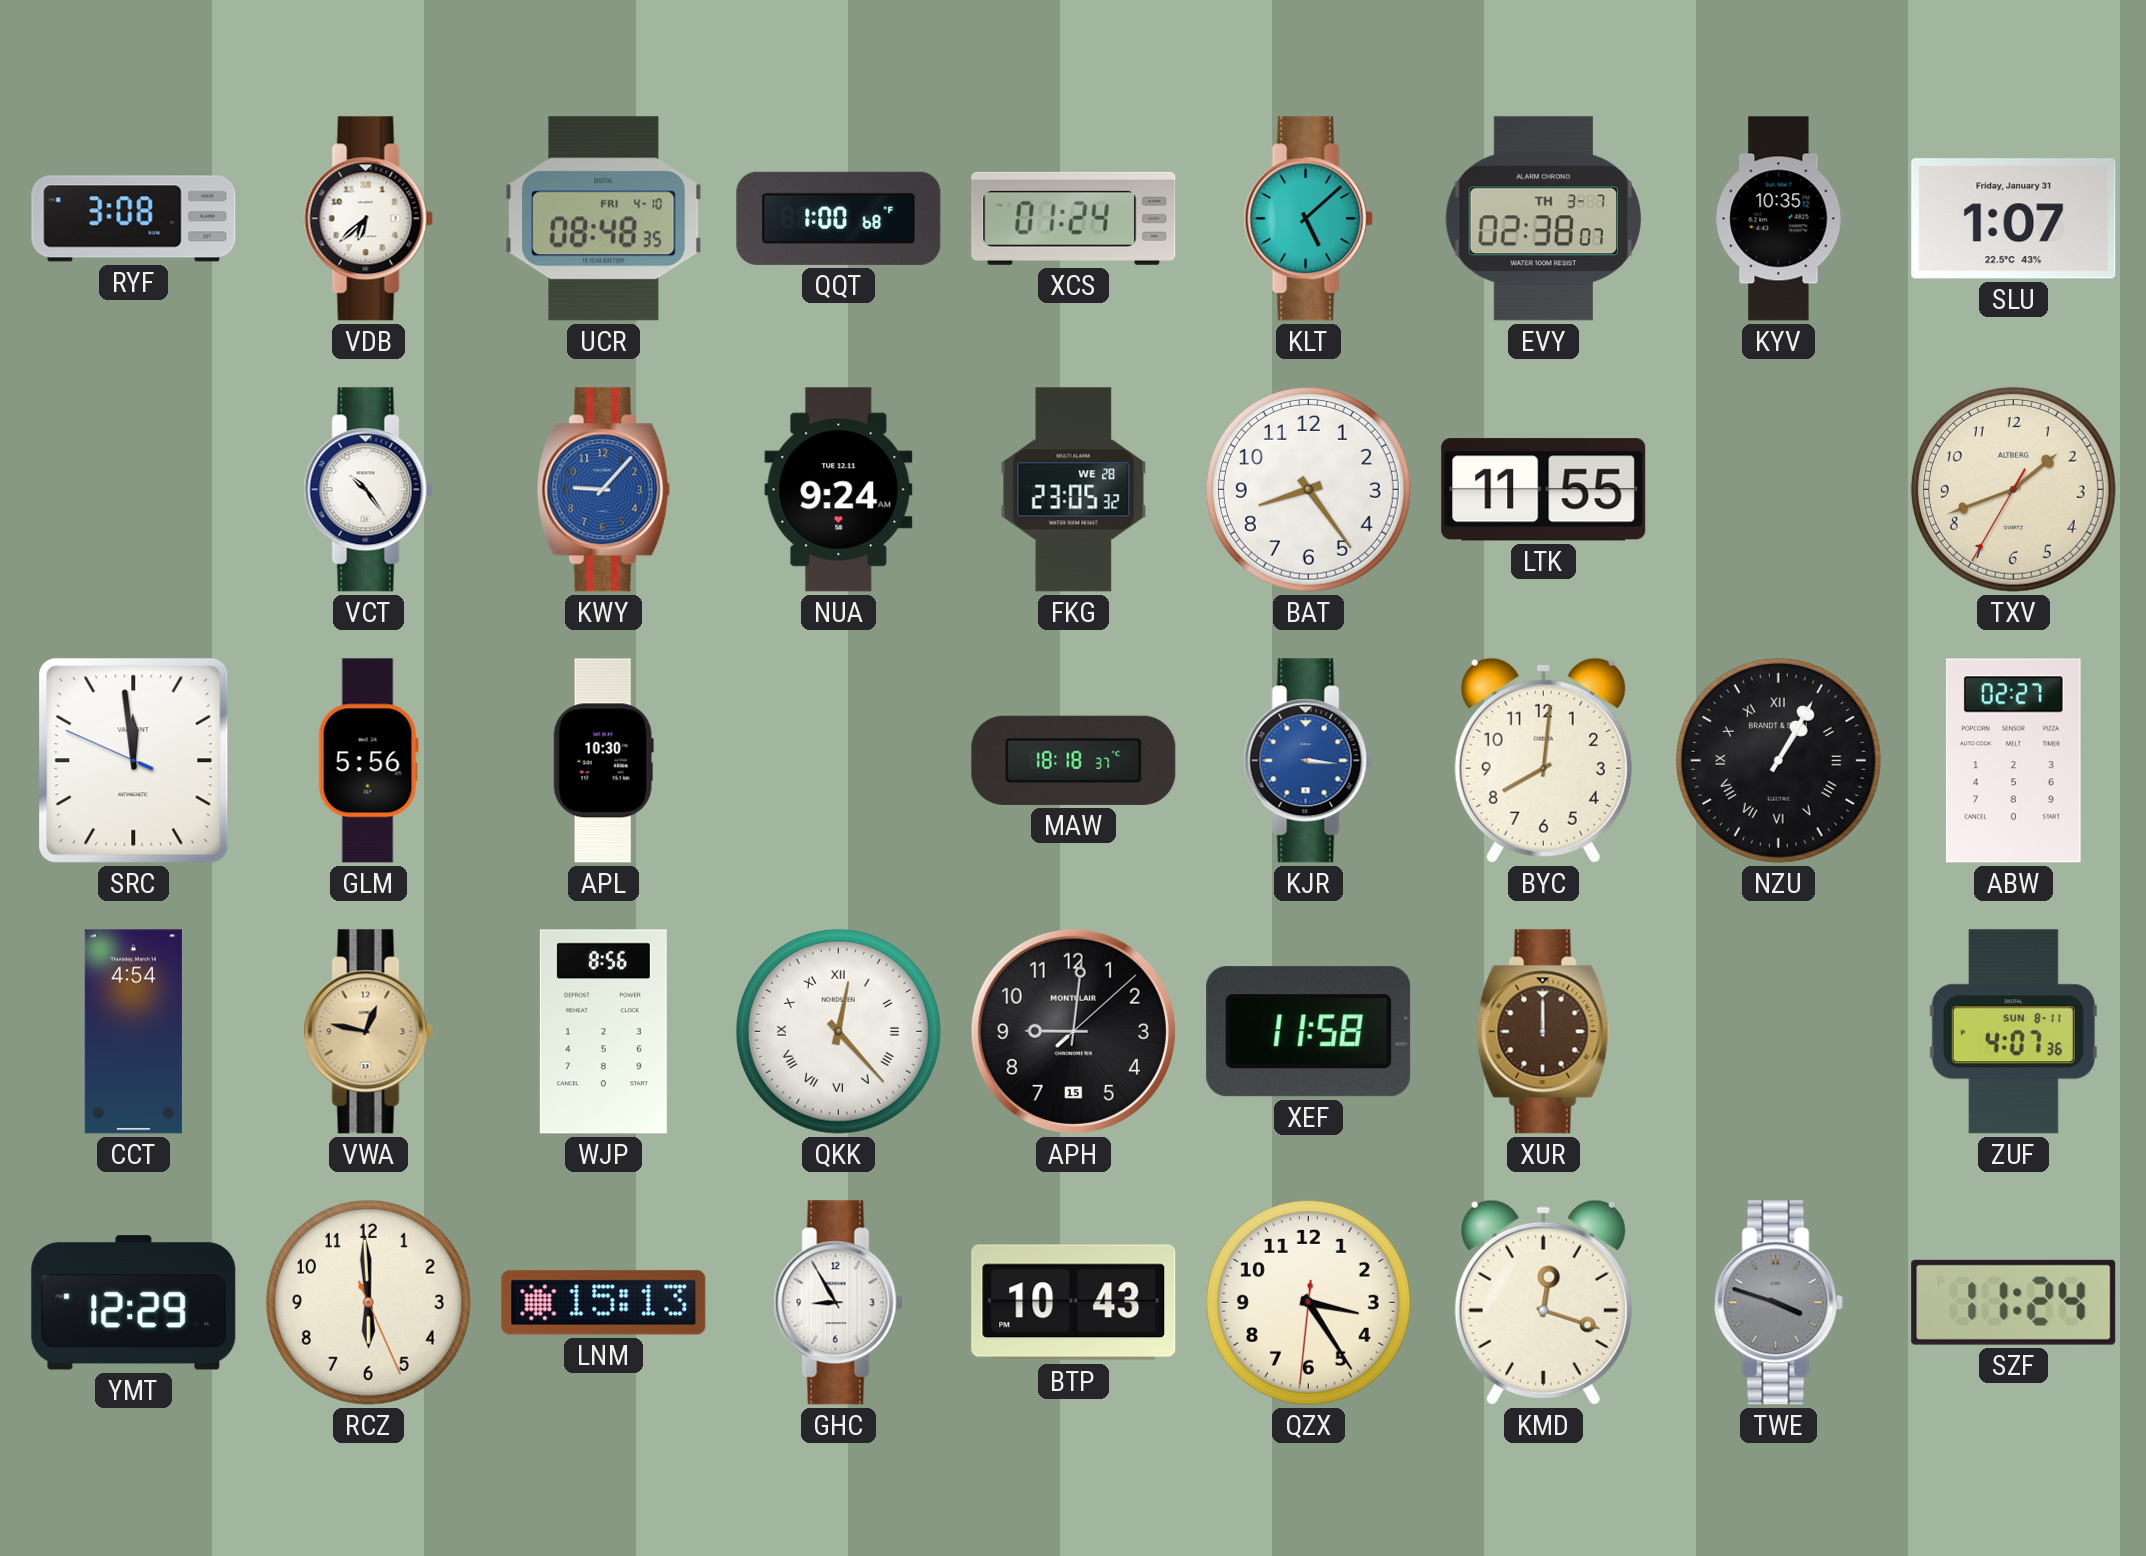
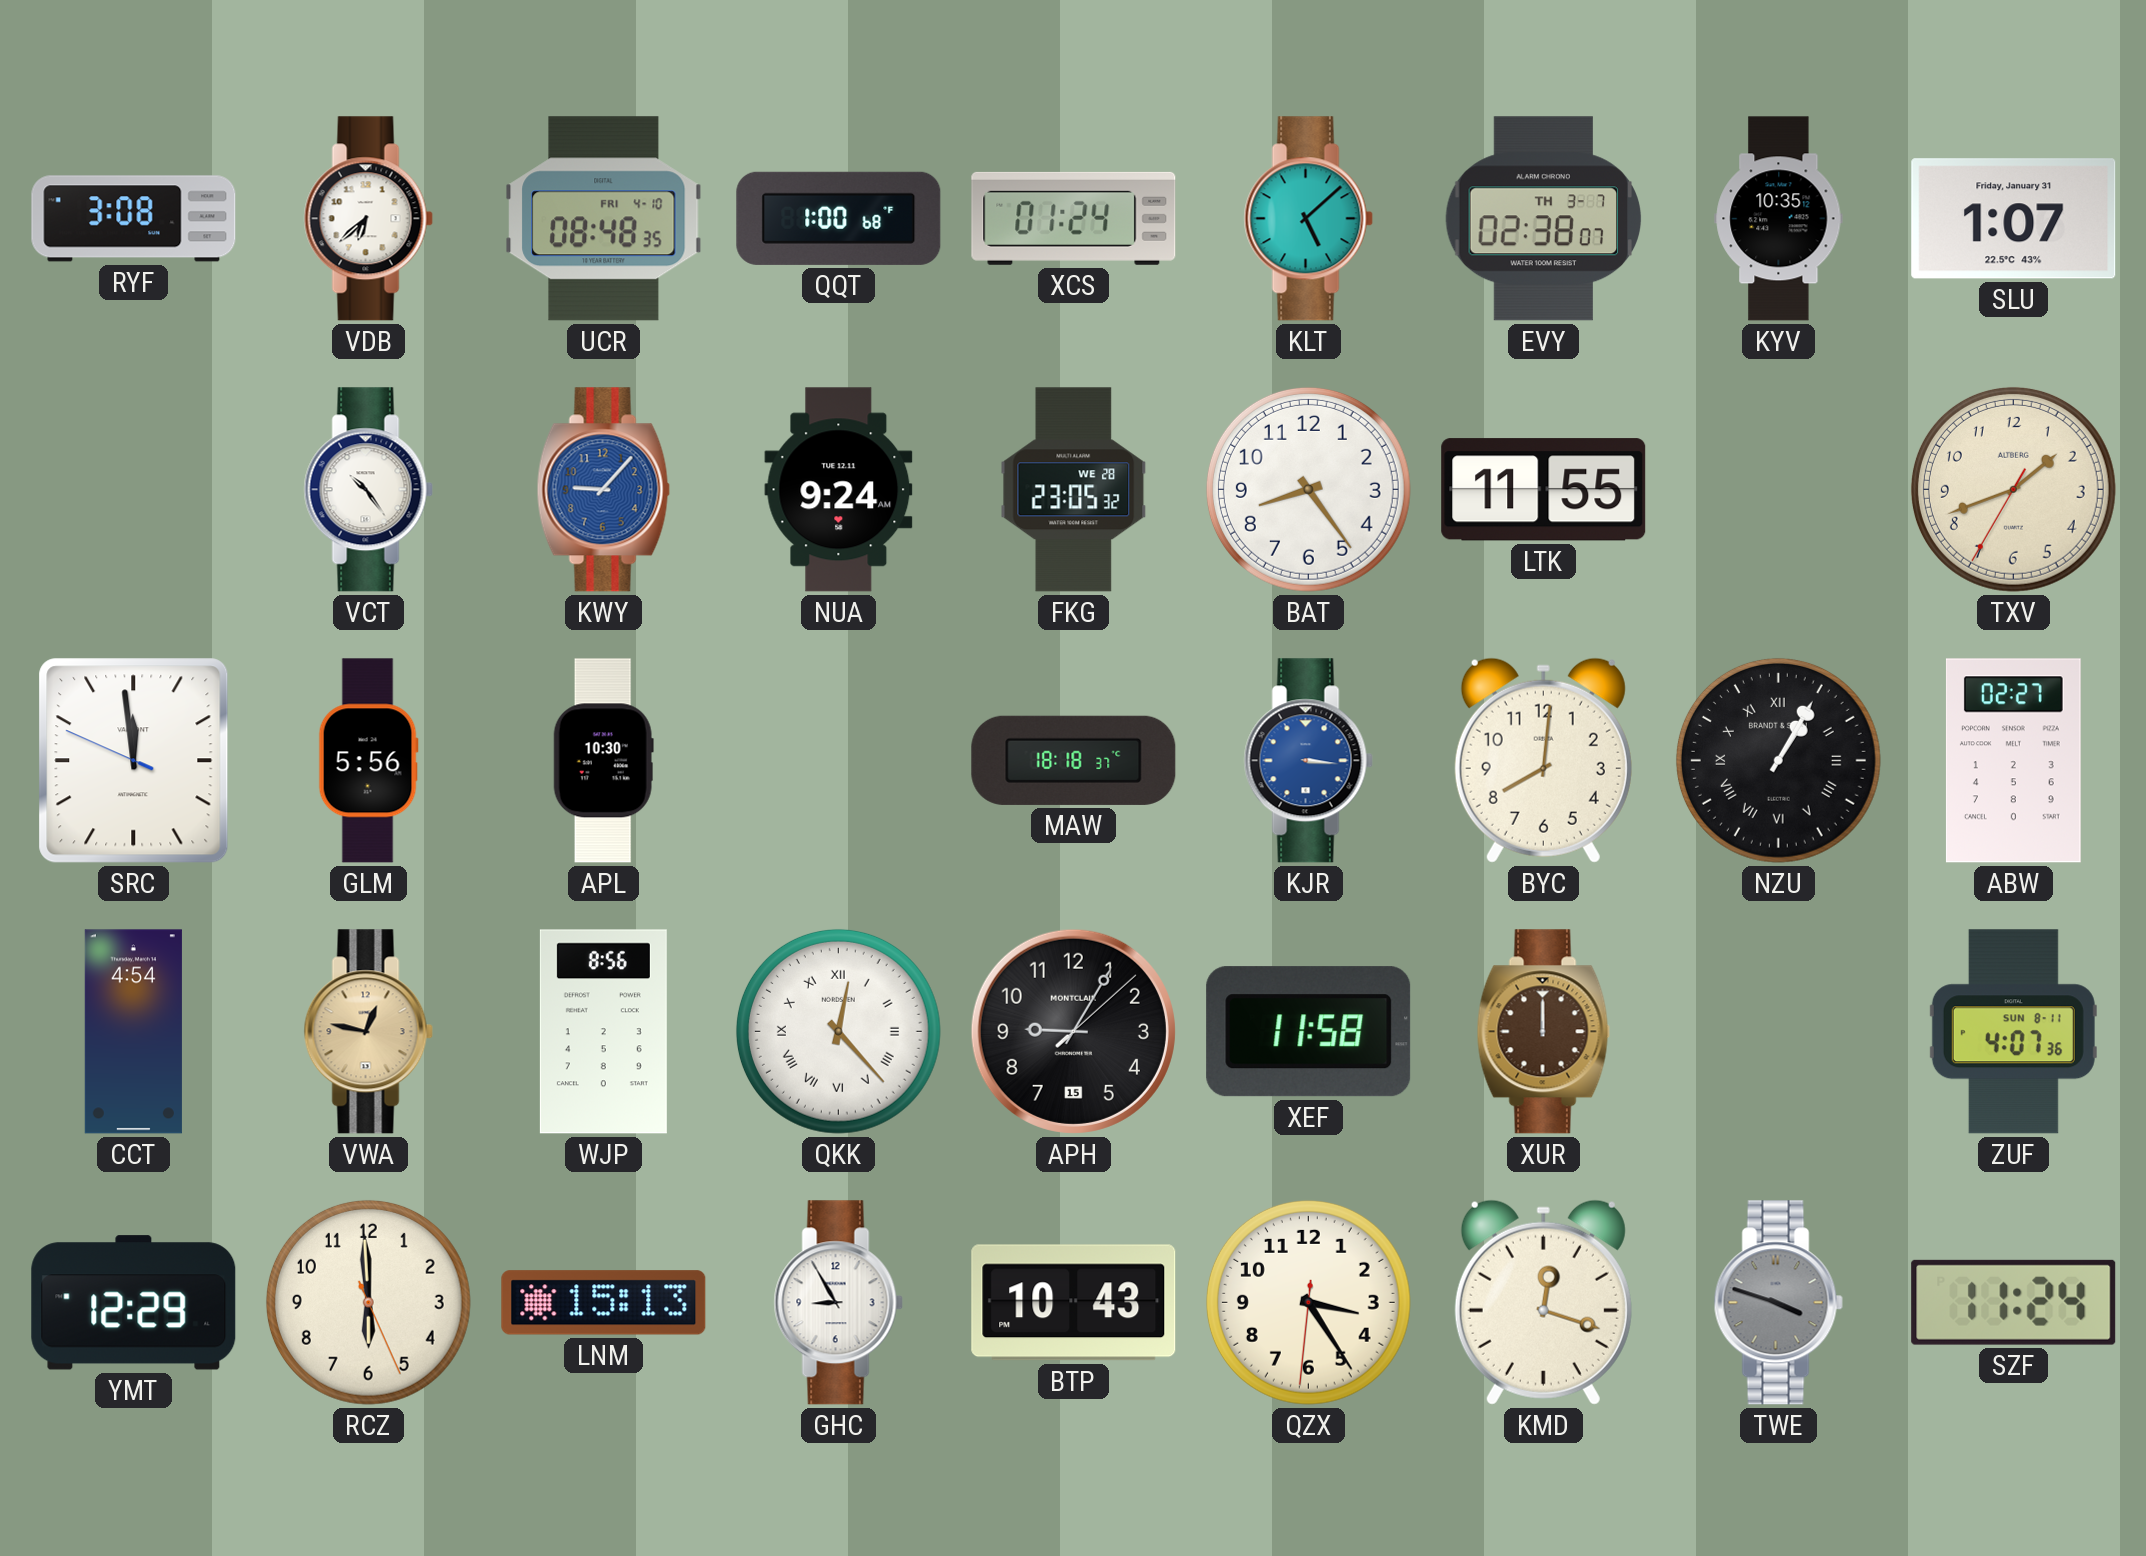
APH: 9:01 -> 9:05 (1073, 1031)
